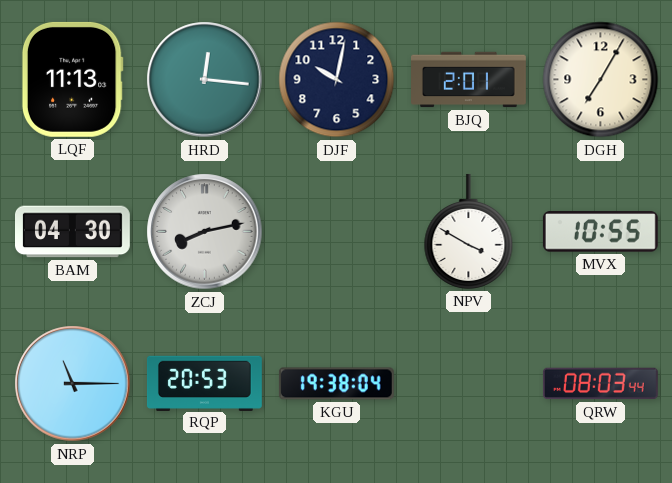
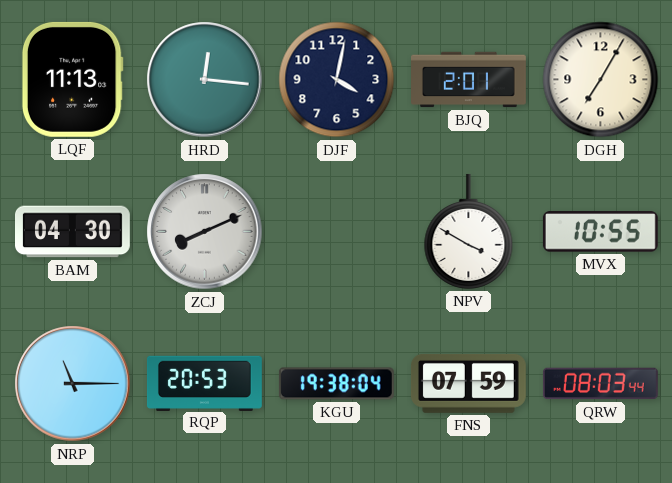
DJF: 10:02 -> 4:02 (337, 80)
ZCJ: 8:13 -> 8:11 (205, 232)
FNS: none -> 07:59 (468, 383)
